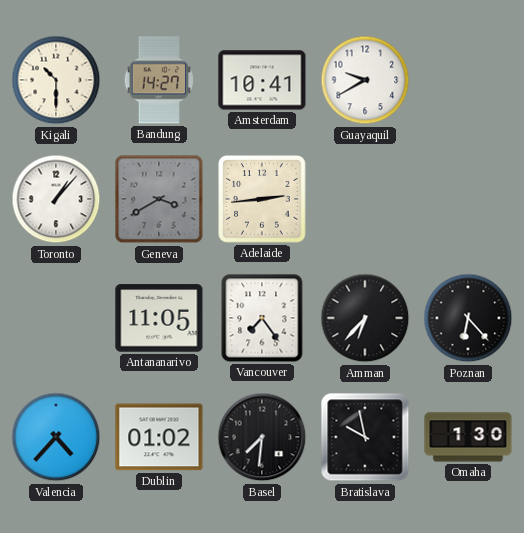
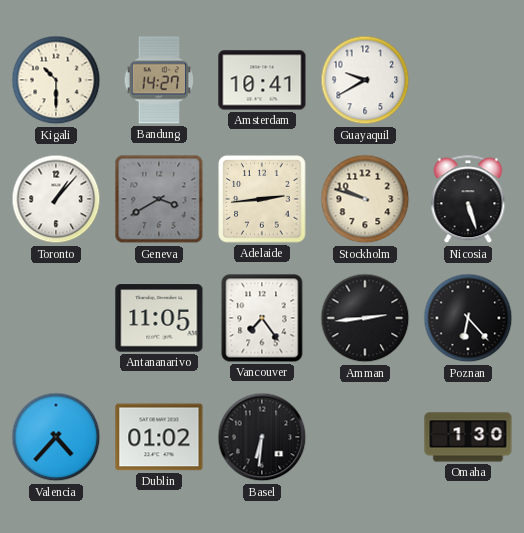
Stockholm: none -> 9:48 (365, 199)
Nicosia: none -> 5:27 (468, 200)
Amman: 6:37 -> 2:44 (365, 318)
Basel: 7:31 -> 6:31 (262, 437)
Bratislava: 9:58 -> none (365, 437)
